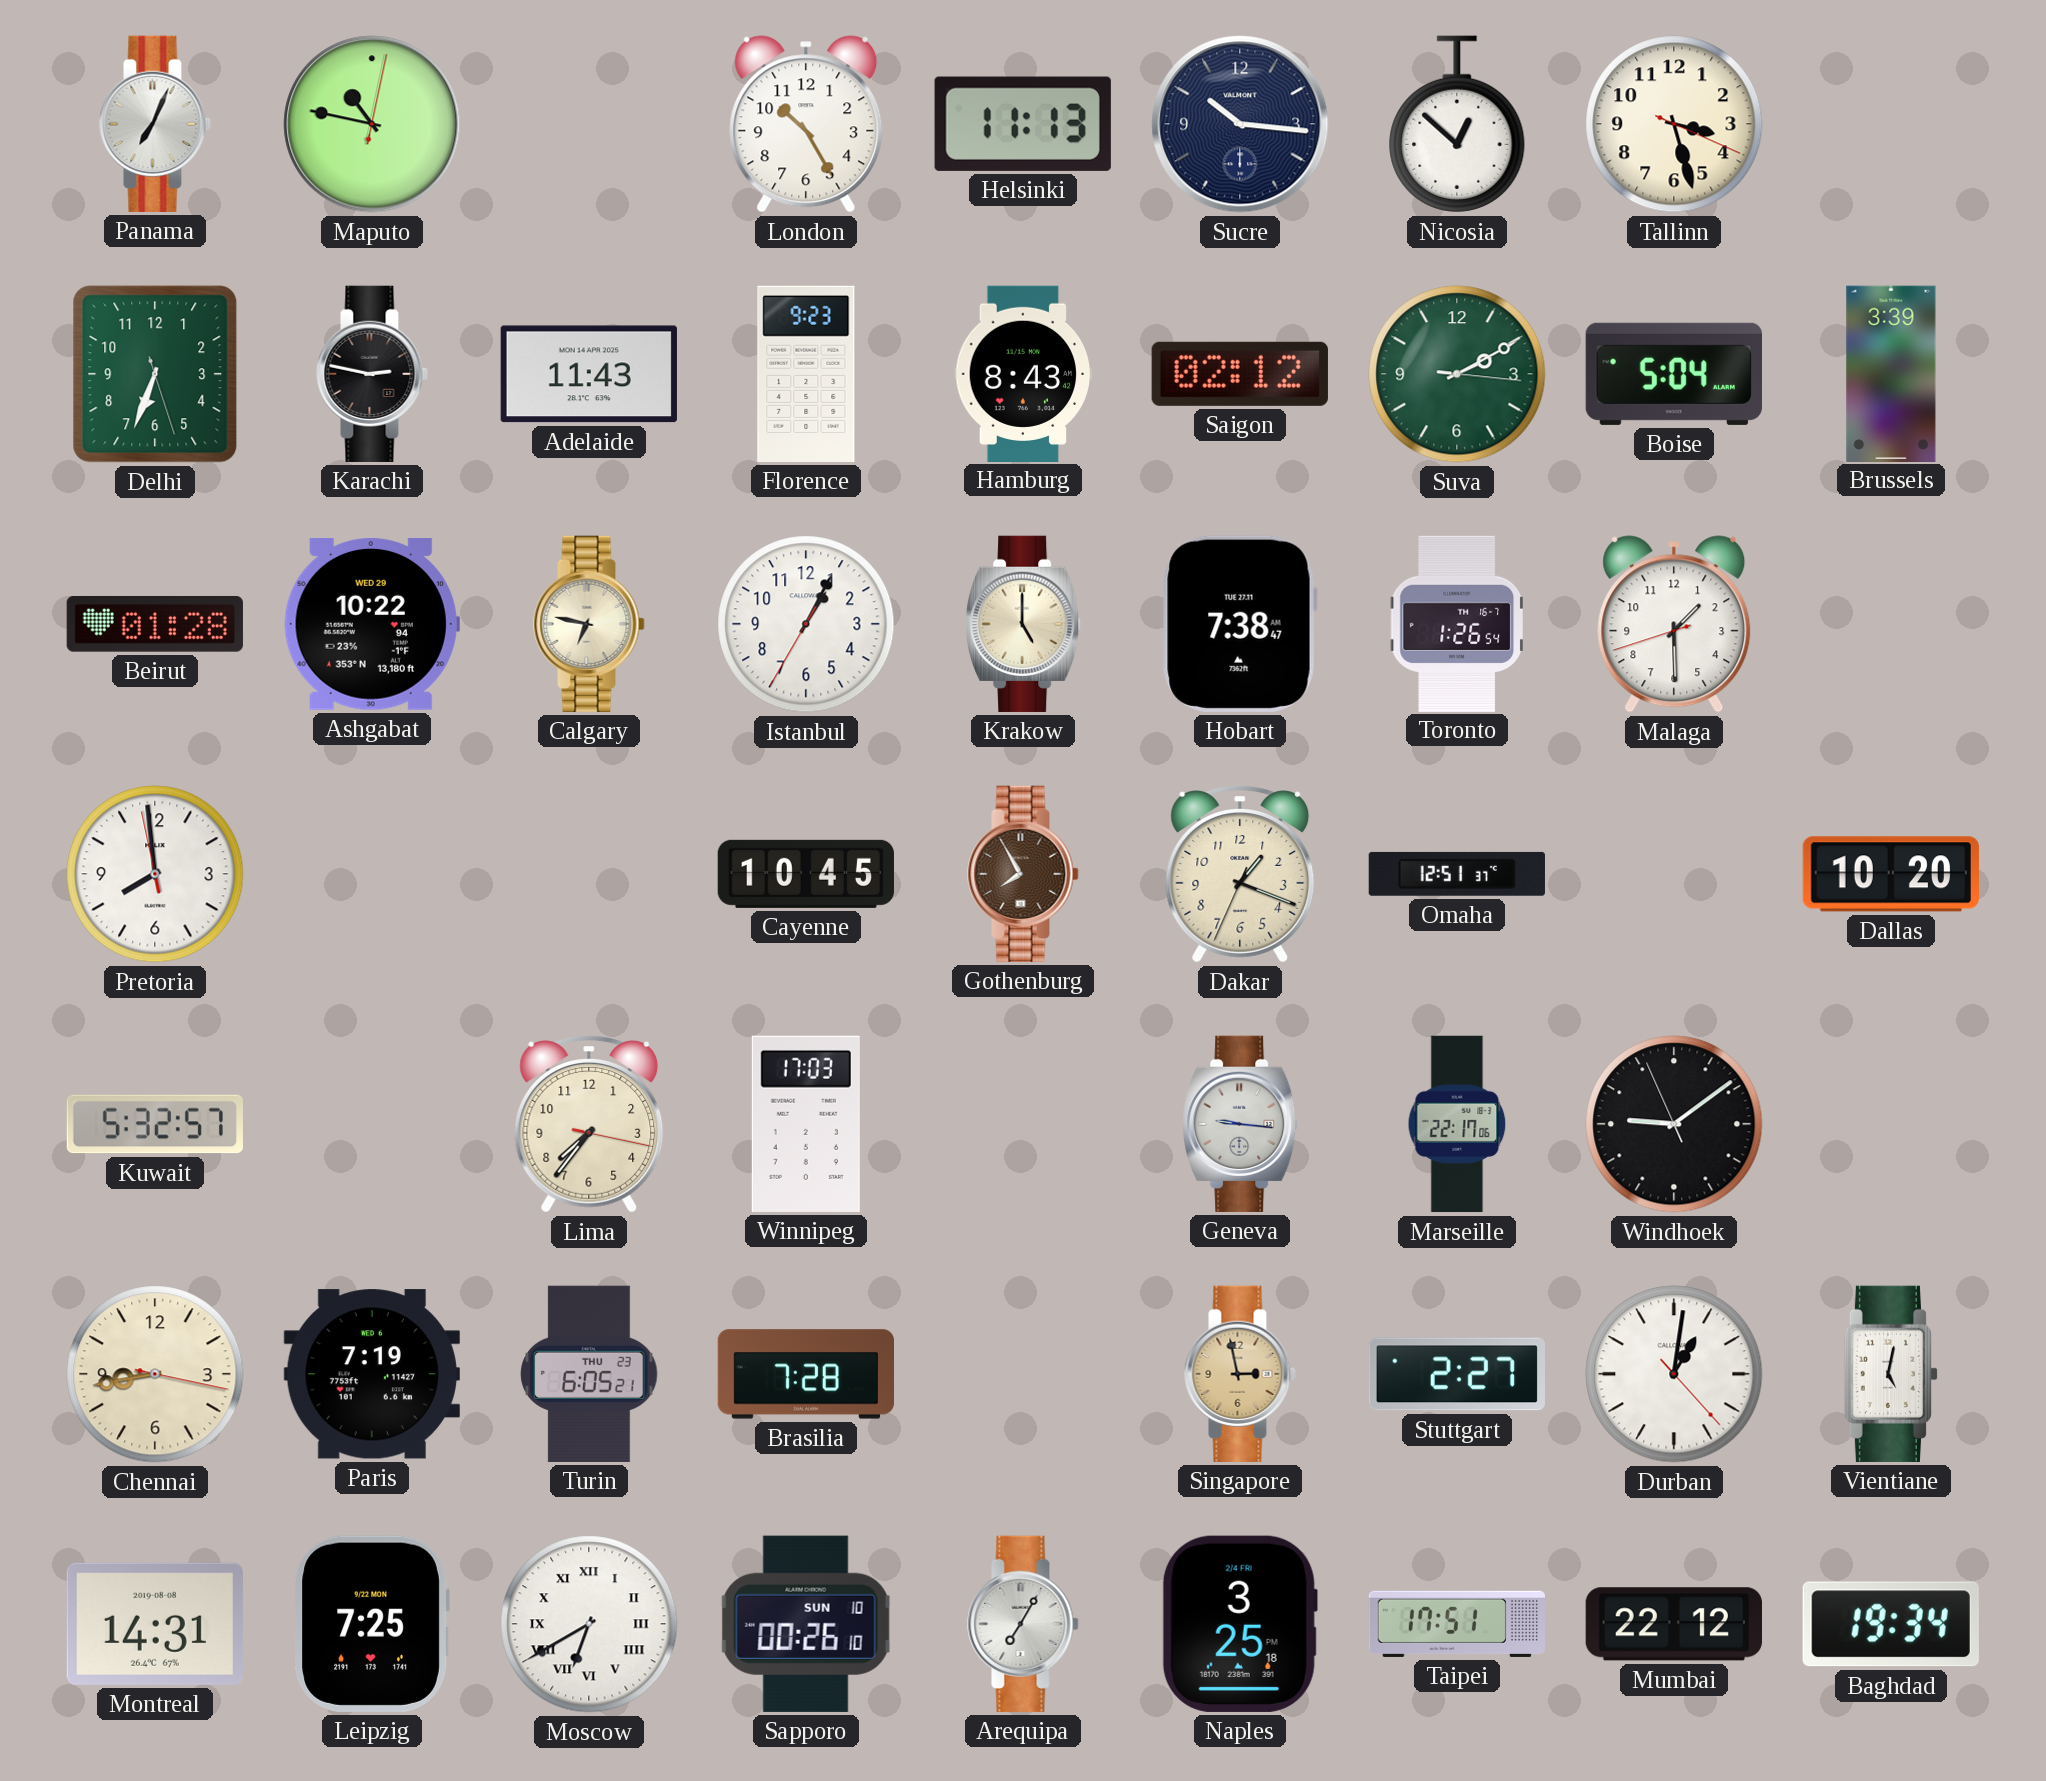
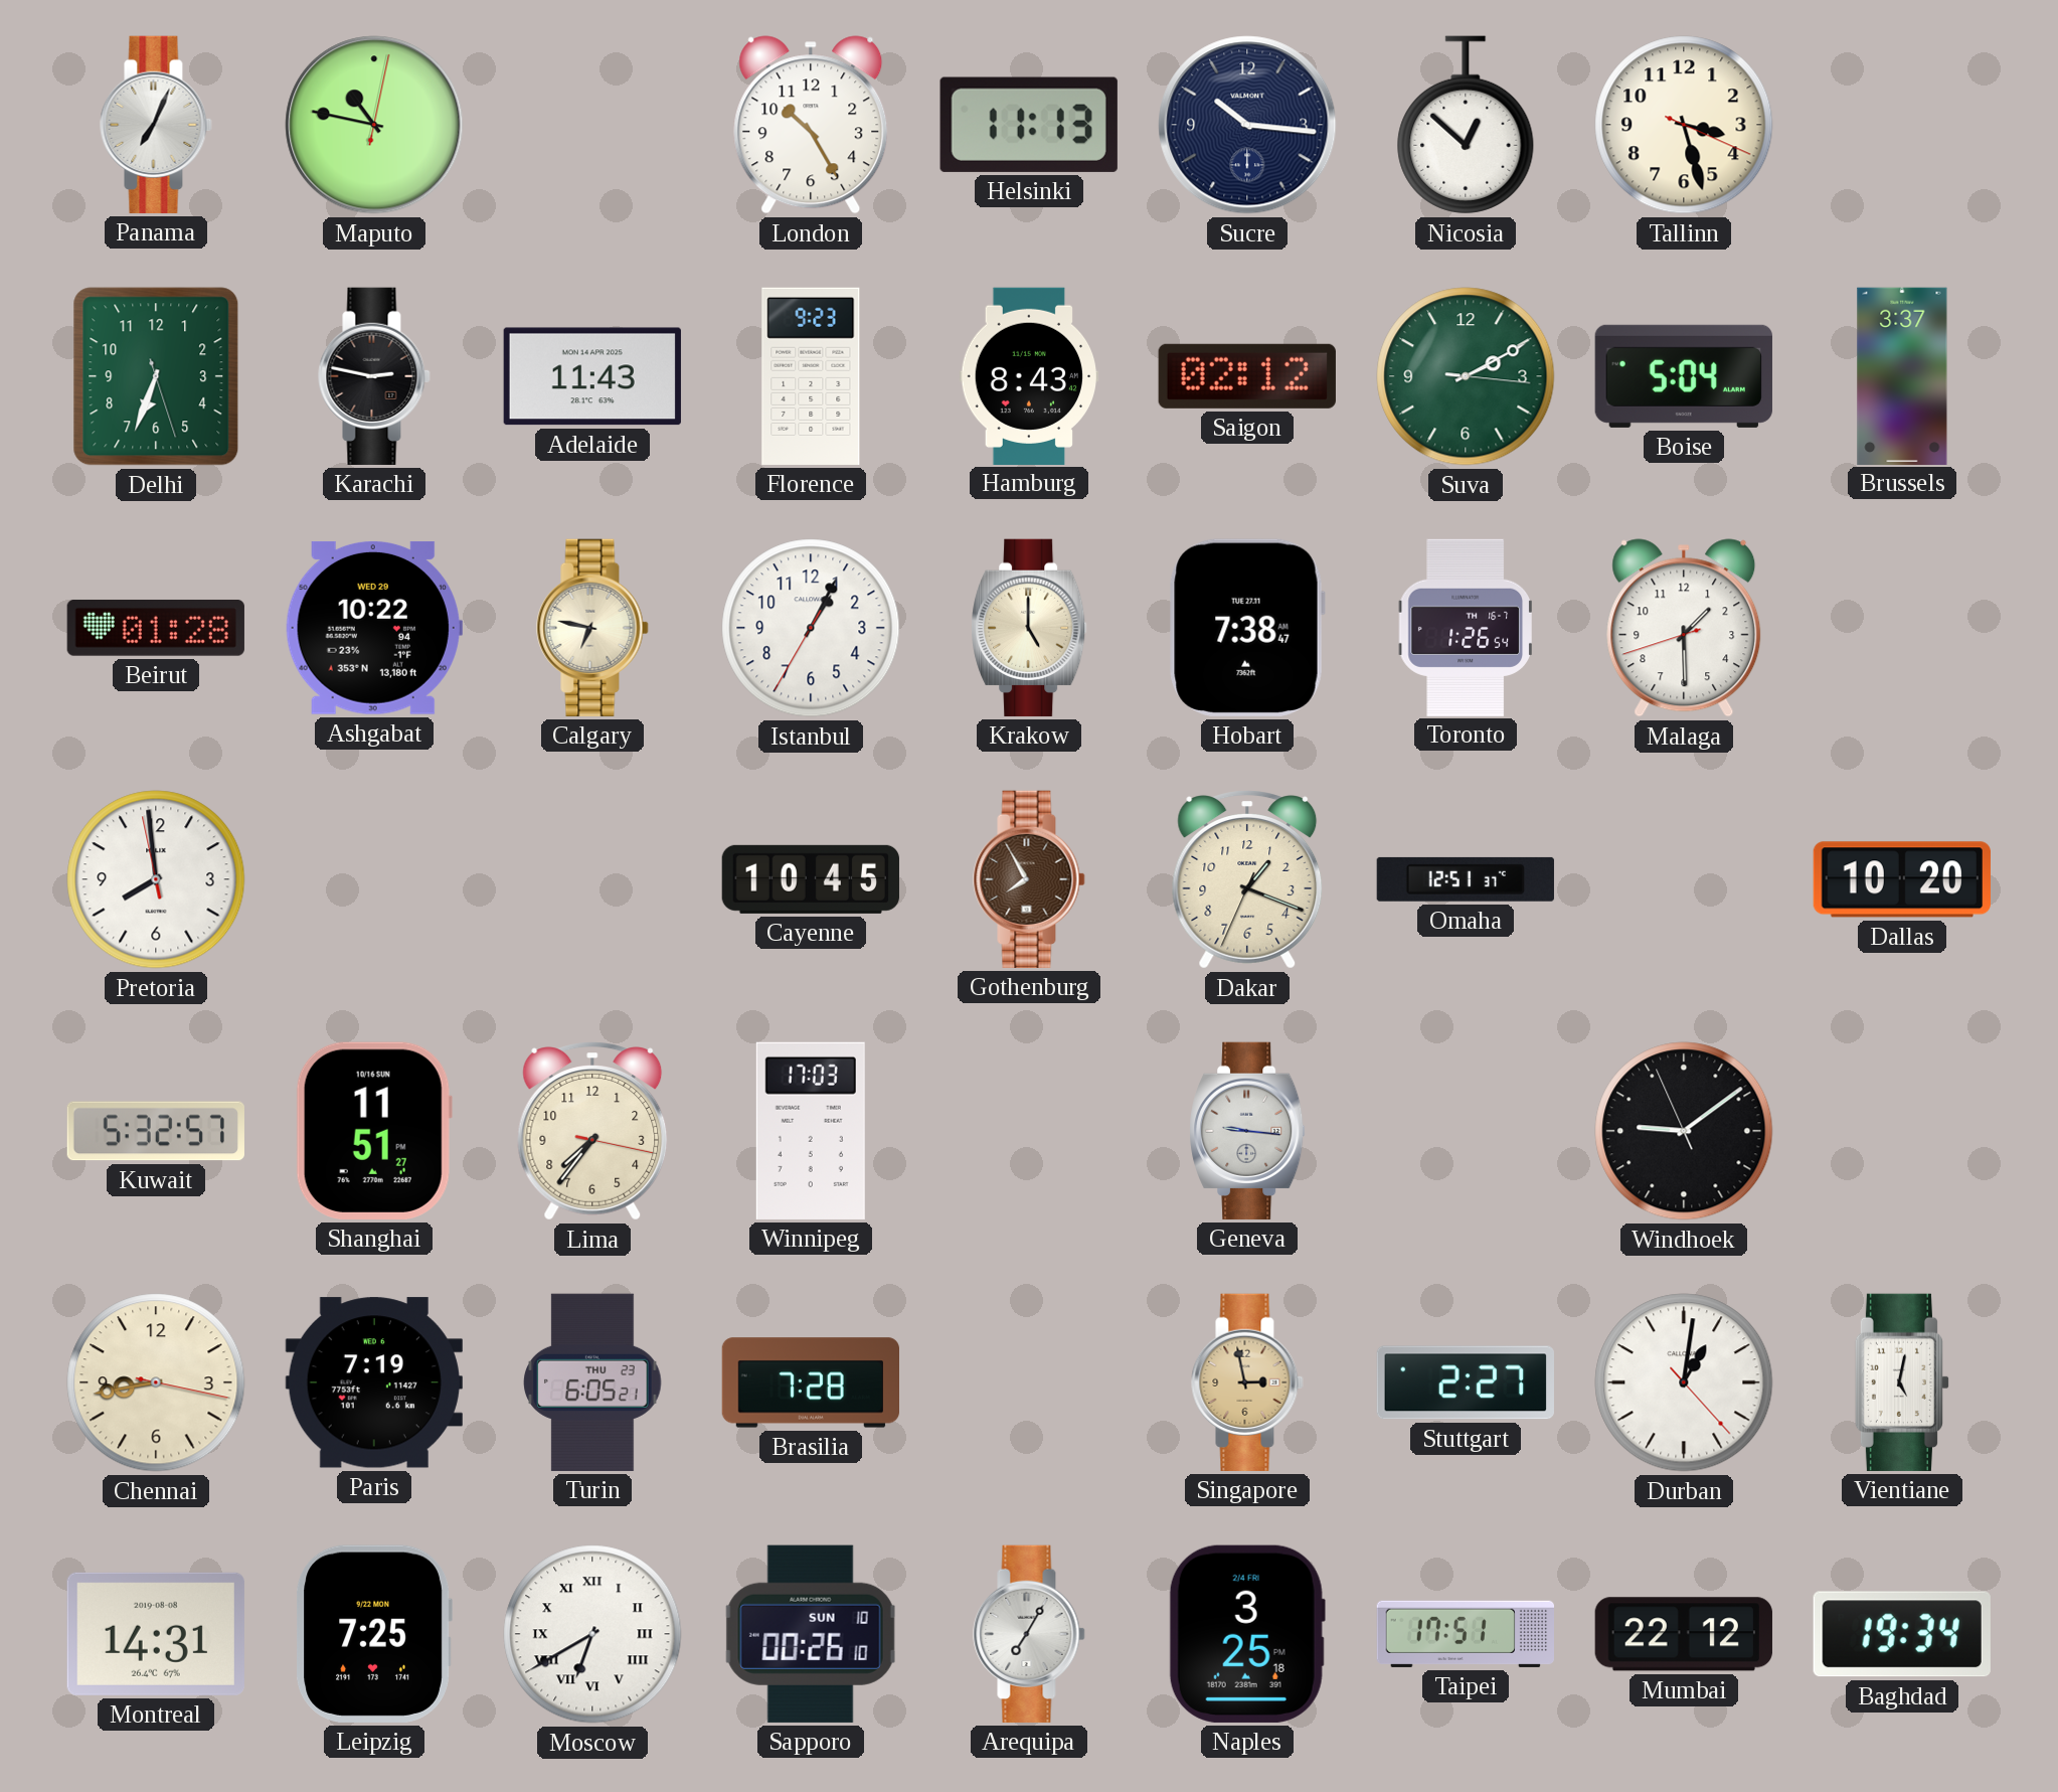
Brussels: 3:39 -> 3:37 (1902, 375)
Shanghai: none -> 11:51 (374, 1131)
Marseille: 22:17 -> none (1457, 1124)
